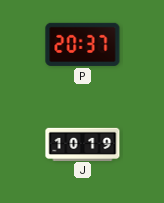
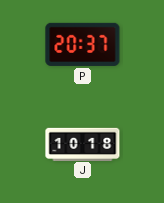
J: 10:19 -> 10:18 (83, 144)
